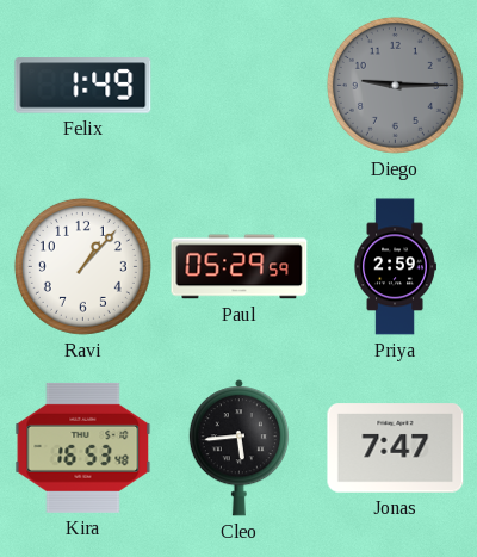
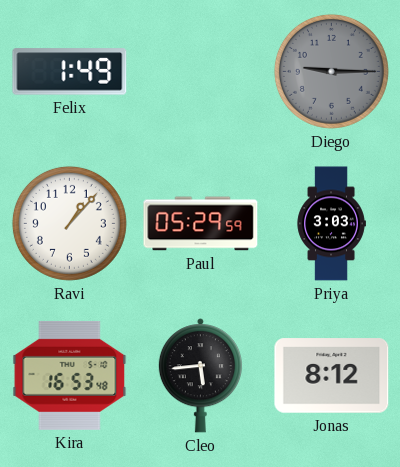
Priya: 2:59 -> 3:03 (331, 224)
Jonas: 7:47 -> 8:12 (332, 376)
